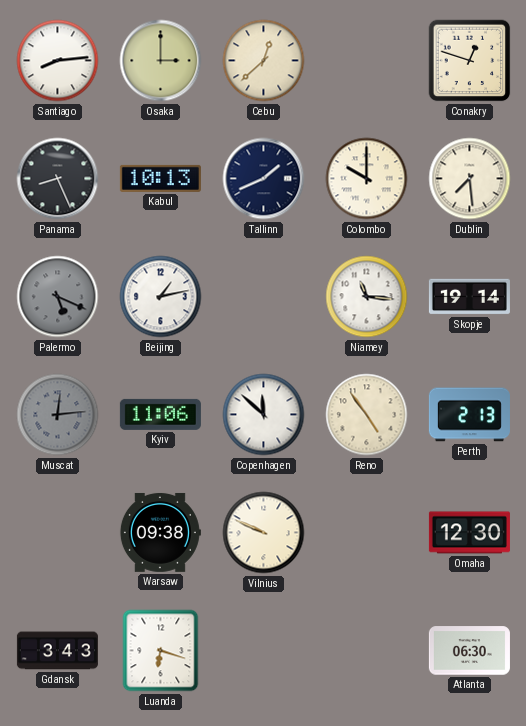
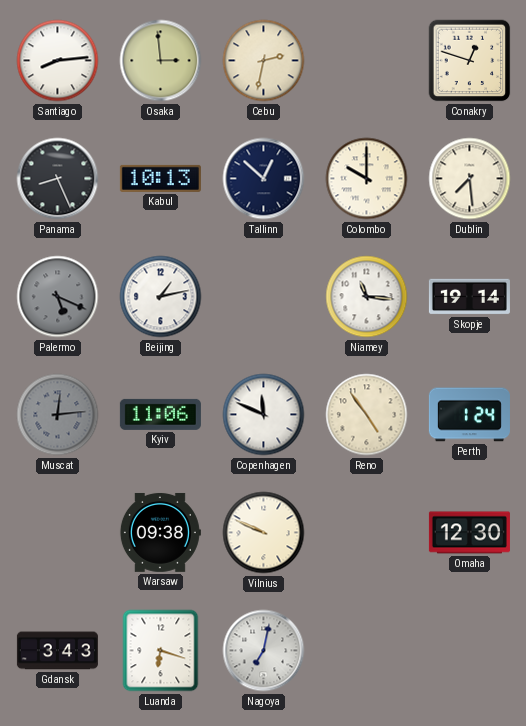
Osaka: 3:00 -> 2:59 (161, 61)
Cebu: 12:38 -> 2:32 (264, 61)
Tallinn: 1:41 -> 12:52 (264, 179)
Copenhagen: 11:52 -> 11:49 (264, 415)
Perth: 2:13 -> 1:24 (469, 415)
Nagoya: none -> 7:02 (264, 651)
Atlanta: 06:30 -> none (469, 651)
